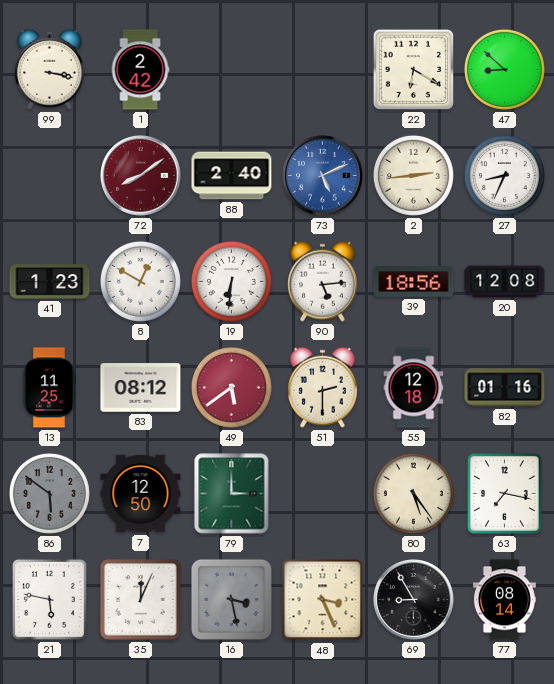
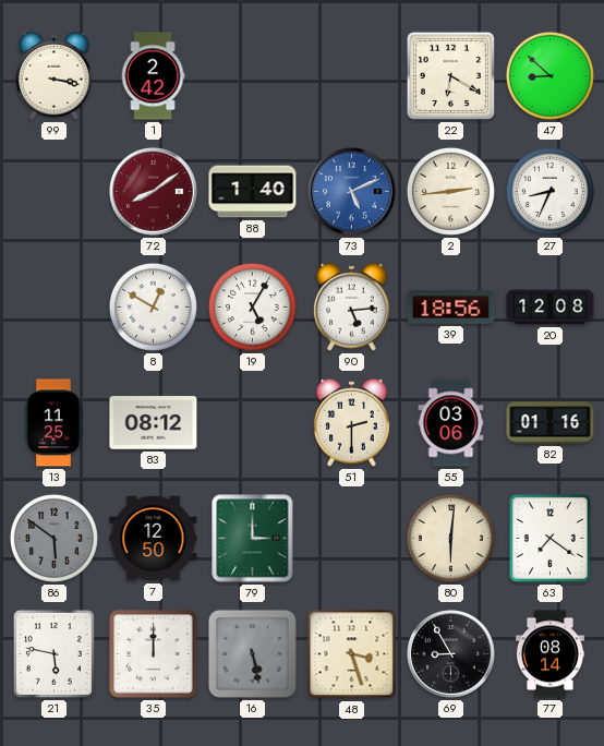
88: 2:40 -> 1:40 (253, 192)
41: 1:23 -> none (50, 282)
19: 6:31 -> 5:05 (252, 306)
49: 5:39 -> none (231, 387)
55: 12:18 -> 03:06 (451, 423)
80: 5:24 -> 6:01 (450, 538)
63: 7:17 -> 7:21 (549, 538)
35: 12:04 -> 12:00 (154, 654)
16: 3:28 -> 5:28 (252, 653)
48: 3:26 -> 3:27 (352, 654)
